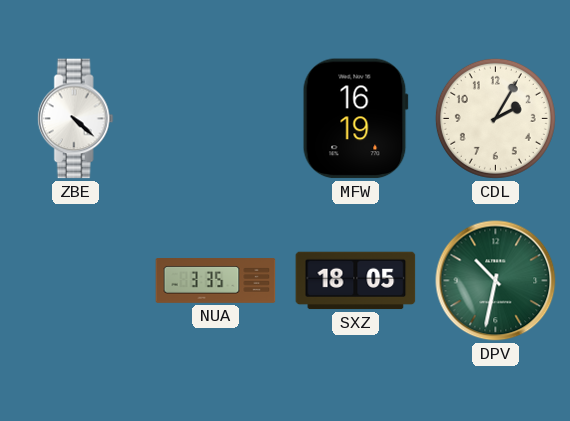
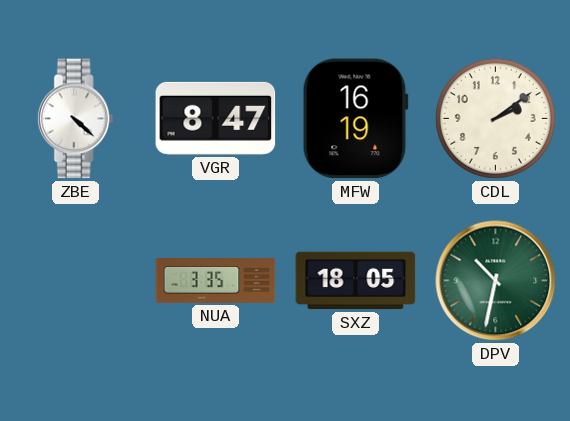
VGR: none -> 8:47 (216, 118)
CDL: 2:05 -> 2:09 (495, 118)
